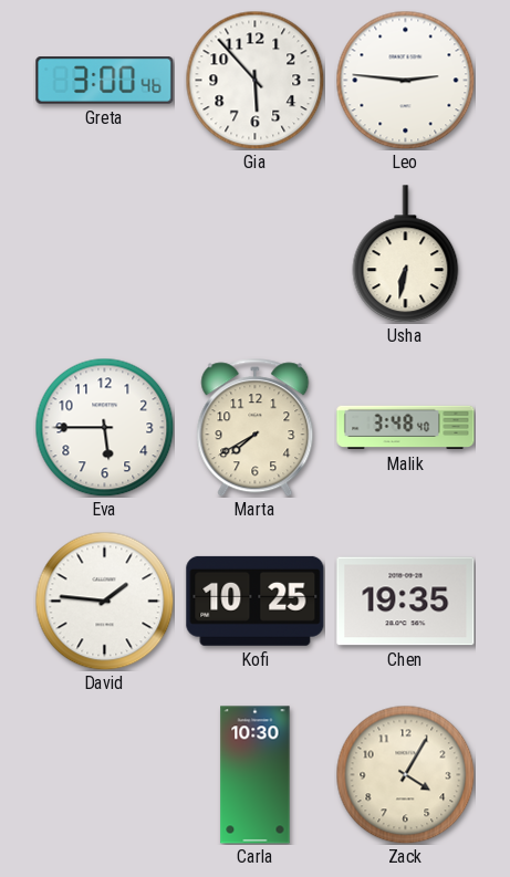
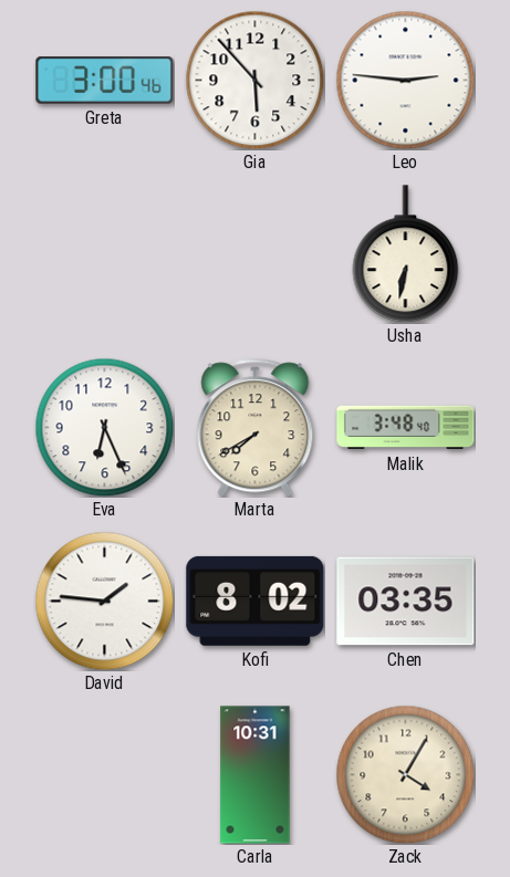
Eva: 5:45 -> 6:26 (104, 427)
Kofi: 10:25 -> 8:02 (256, 601)
Chen: 19:35 -> 03:35 (406, 602)
Carla: 10:30 -> 10:31 (256, 775)
